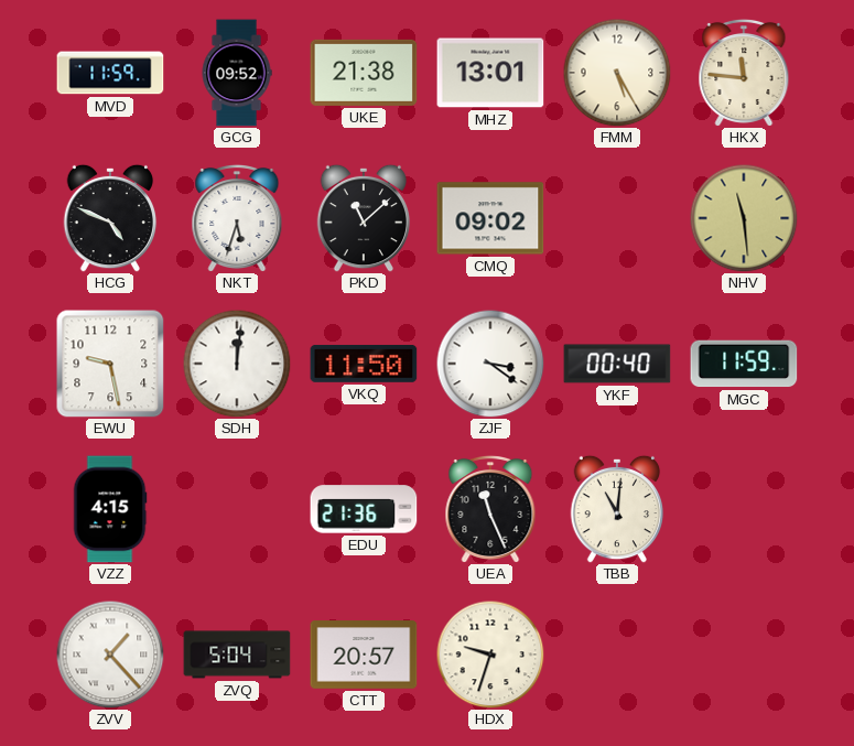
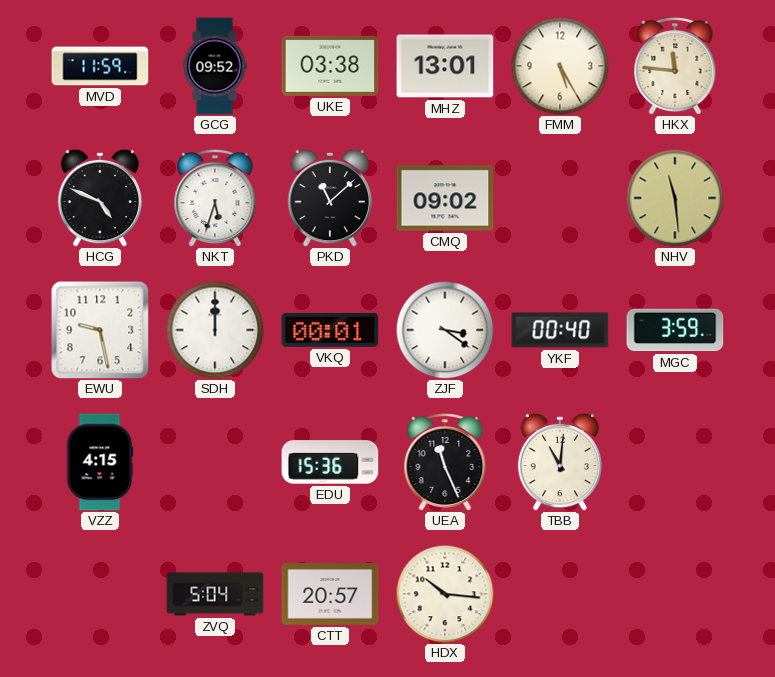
UKE: 21:38 -> 03:38 (330, 66)
SDH: 12:01 -> 12:00 (215, 330)
VKQ: 11:50 -> 00:01 (330, 330)
MGC: 11:59 -> 3:59 (675, 330)
EDU: 21:36 -> 15:36 (330, 462)
ZVV: 1:23 -> none (110, 655)
HDX: 9:33 -> 10:16 (445, 594)
